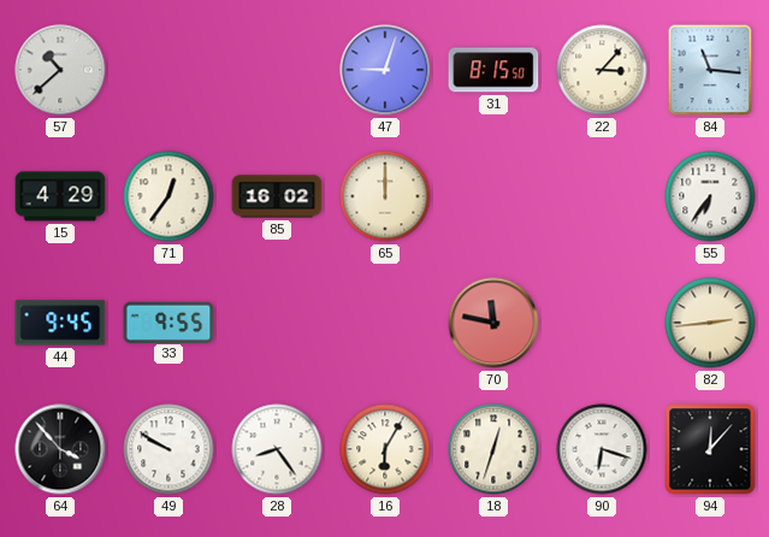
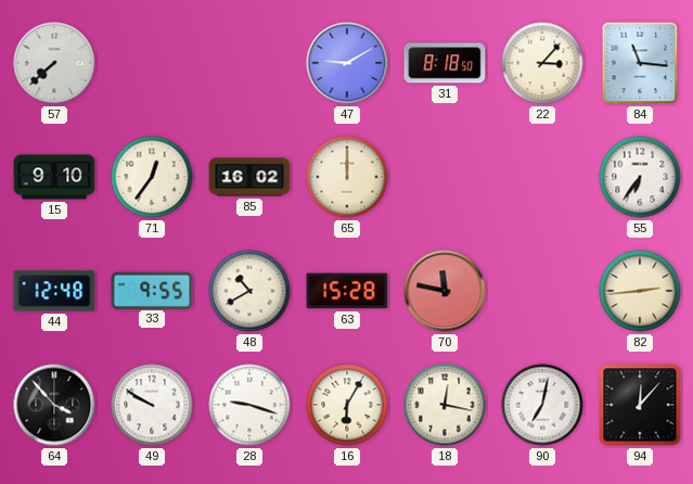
57: 10:38 -> 7:38 (54, 63)
47: 9:03 -> 9:10 (347, 63)
31: 8:15 -> 8:18 (445, 63)
15: 4:29 -> 9:10 (54, 177)
44: 9:45 -> 12:48 (54, 291)
48: none -> 10:40 (249, 291)
63: none -> 15:28 (347, 291)
28: 8:24 -> 9:18 (249, 405)
18: 12:33 -> 12:17 (445, 405)
90: 6:18 -> 7:02 (542, 405)
